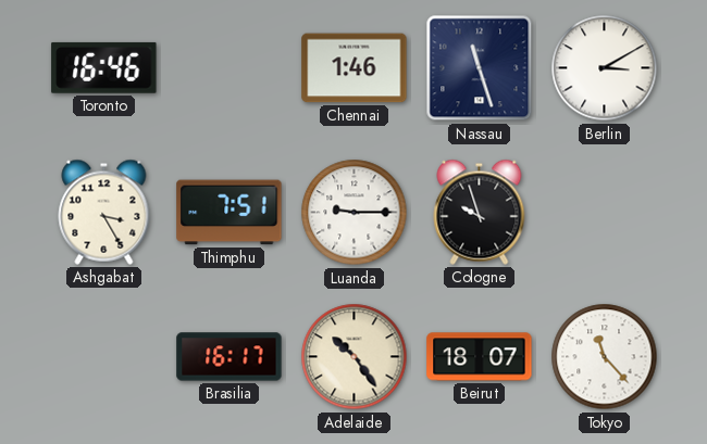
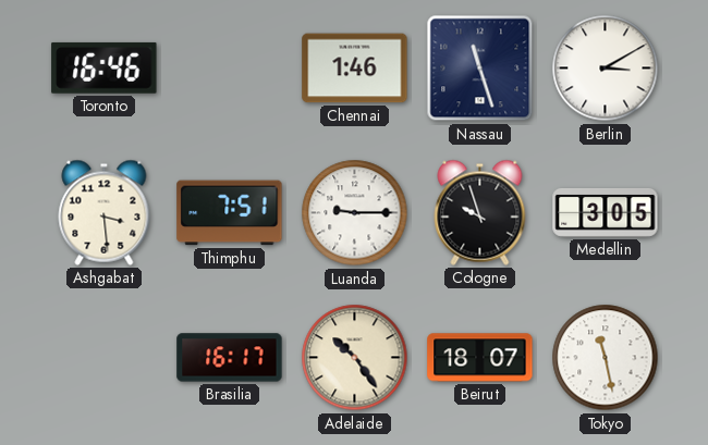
Ashgabat: 3:25 -> 3:29 (105, 212)
Medellin: none -> 3:05 (606, 212)
Tokyo: 11:23 -> 11:28 (606, 358)
